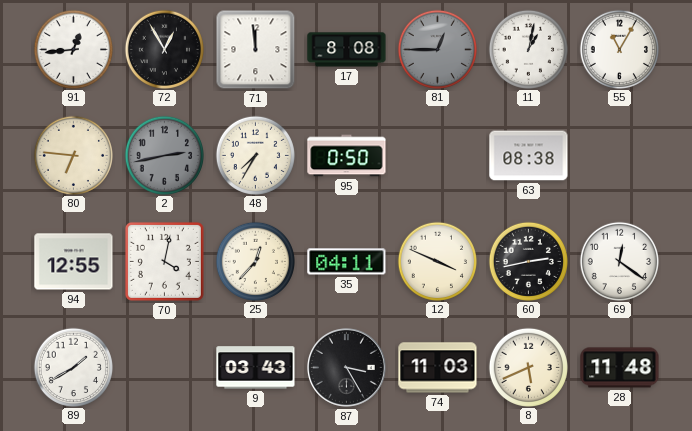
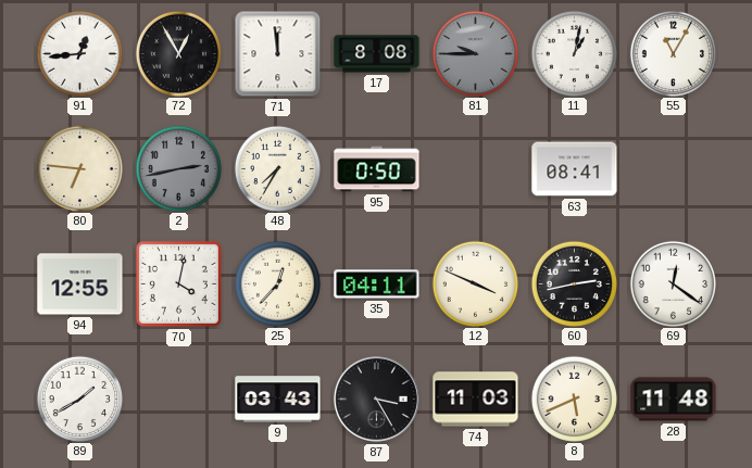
81: 12:45 -> 9:45 (475, 53)
63: 08:38 -> 08:41 (575, 169)
